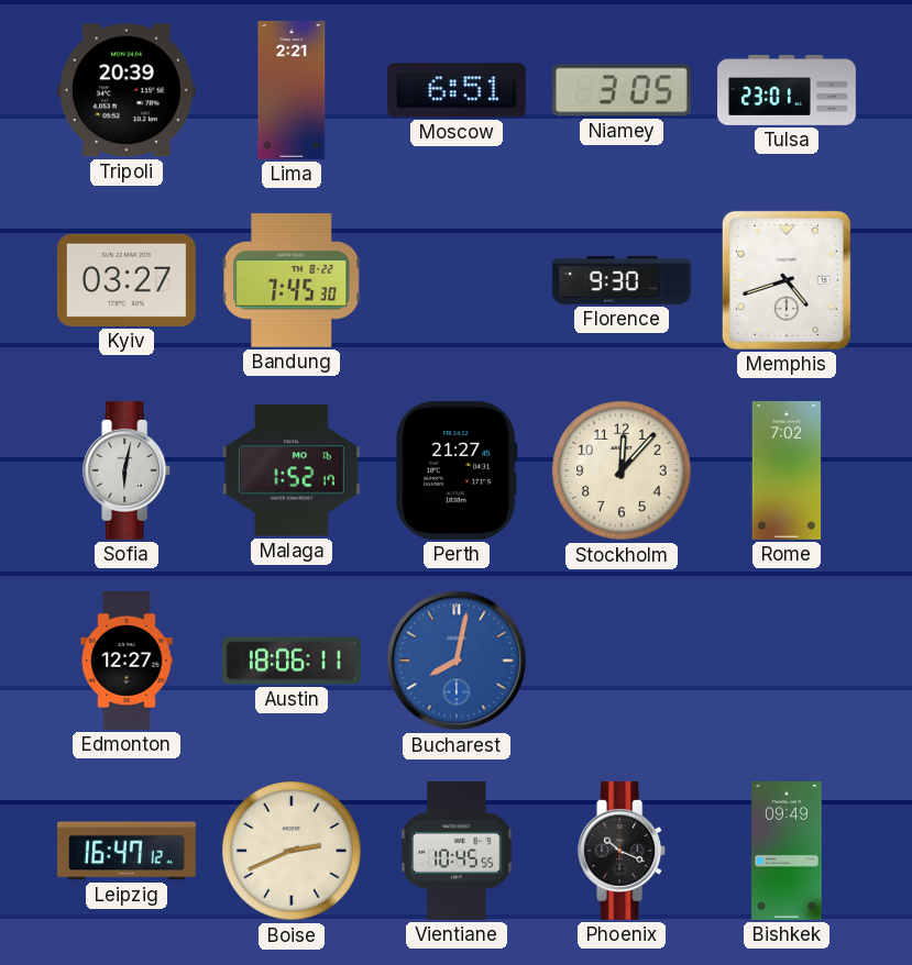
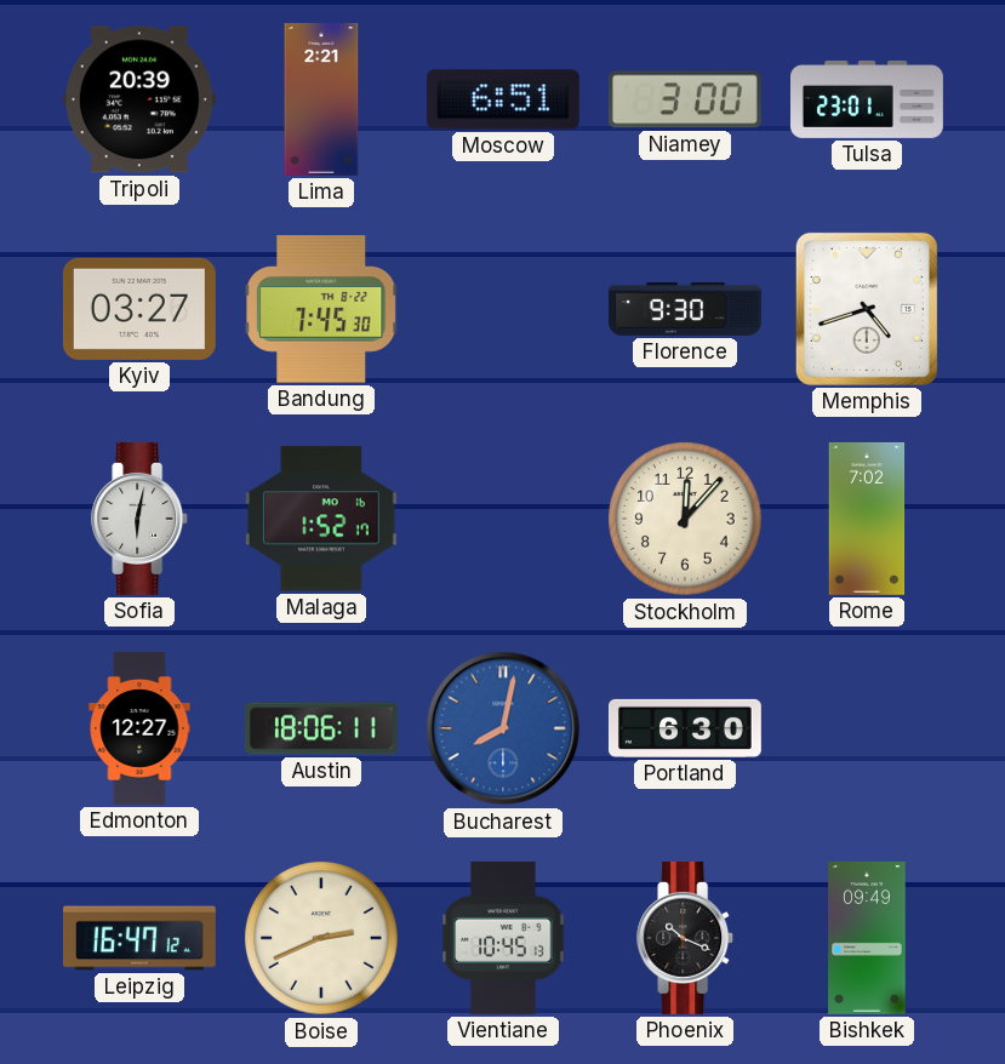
Niamey: 3:05 -> 3:00 (685, 99)
Perth: 21:27 -> none (457, 470)
Portland: none -> 6:30 (685, 728)
Vientiane: 10:45:55 -> 10:45:13 (503, 938)
